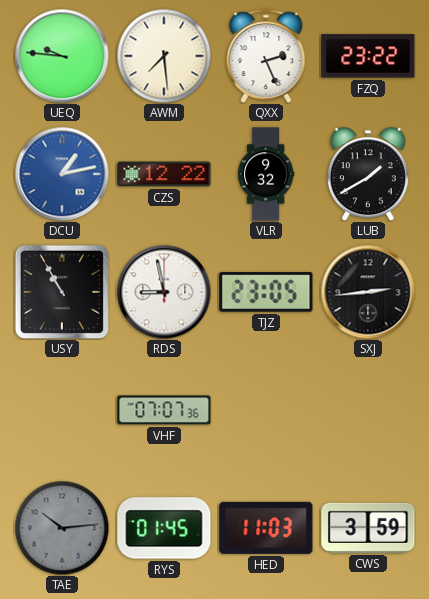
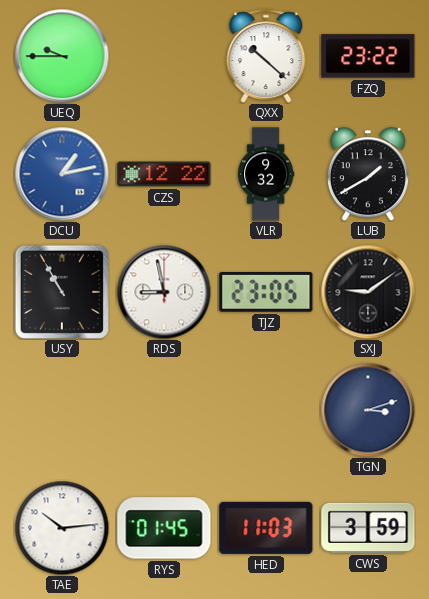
UEQ: 9:46 -> 9:45 (62, 56)
AWM: 7:29 -> none (164, 56)
QXX: 2:26 -> 10:22 (266, 56)
SXJ: 2:44 -> 9:09 (368, 292)
VHF: 07:07 -> none (164, 410)
TGN: none -> 3:12 (368, 410)
TAE dial: grey -> white (62, 528)
